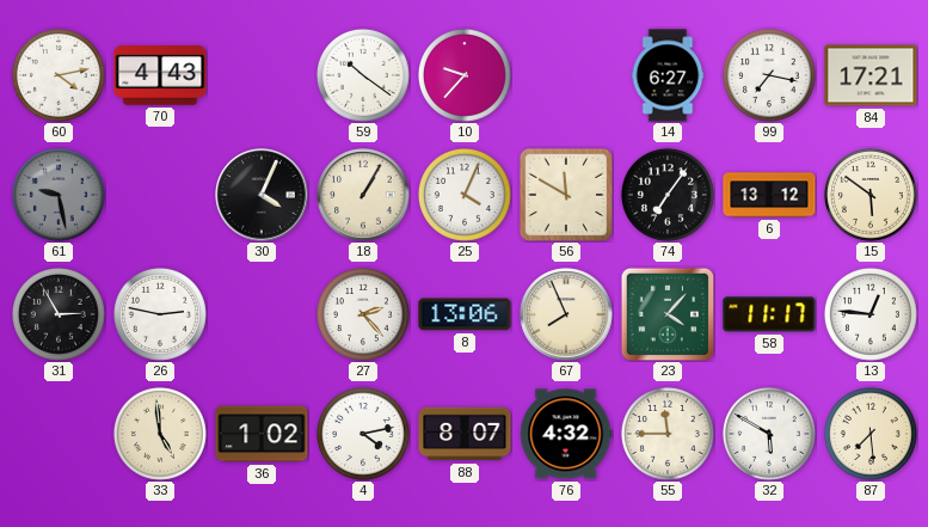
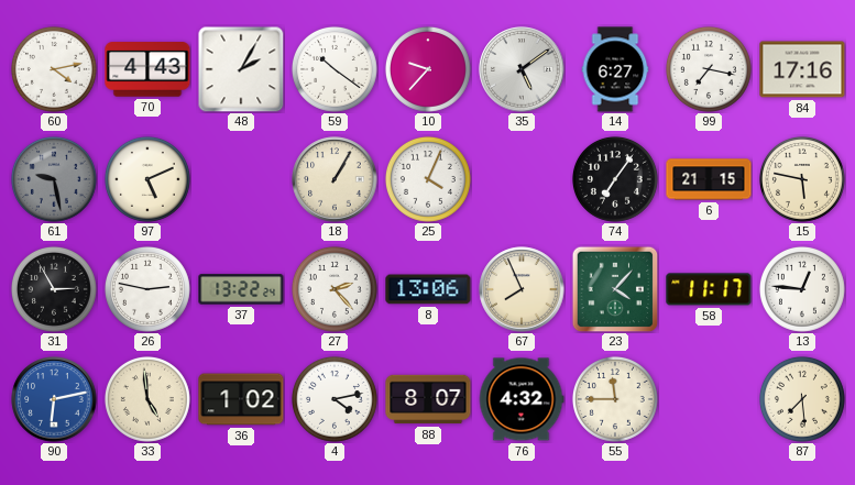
48: none -> 2:05 (241, 69)
35: none -> 5:09 (522, 69)
84: 17:21 -> 17:16 (802, 69)
97: none -> 5:11 (147, 179)
30: 4:04 -> none (262, 195)
56: 11:50 -> none (565, 194)
6: 13:12 -> 21:15 (709, 179)
15: 5:51 -> 5:47 (802, 179)
37: none -> 13:22 (241, 289)
90: none -> 6:13 (54, 399)
32: 5:50 -> none (769, 434)
